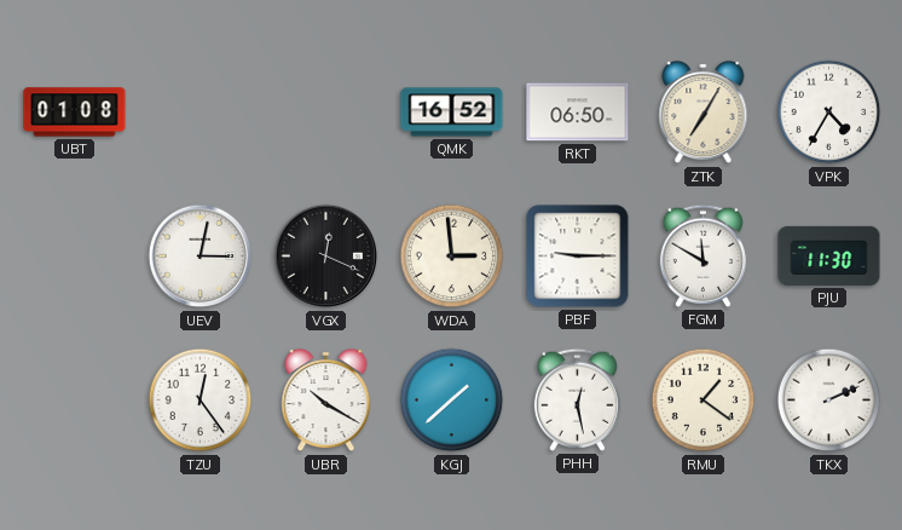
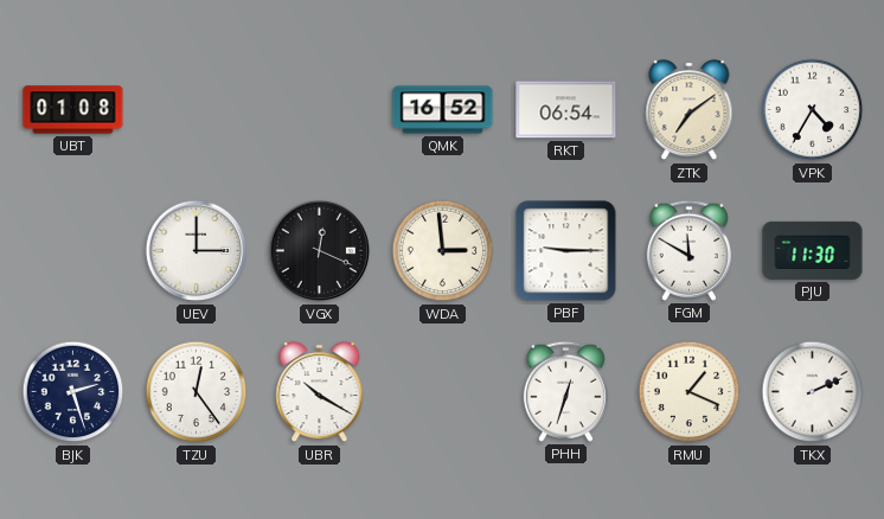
RKT: 06:50 -> 06:54 (566, 110)
ZTK: 7:05 -> 7:09 (690, 111)
UEV: 3:02 -> 3:00 (197, 251)
BJK: none -> 2:27 (73, 392)
KGJ: 1:38 -> none (452, 401)
PHH: 12:28 -> 12:33 (565, 391)
RMU: 1:21 -> 1:19 (690, 392)
